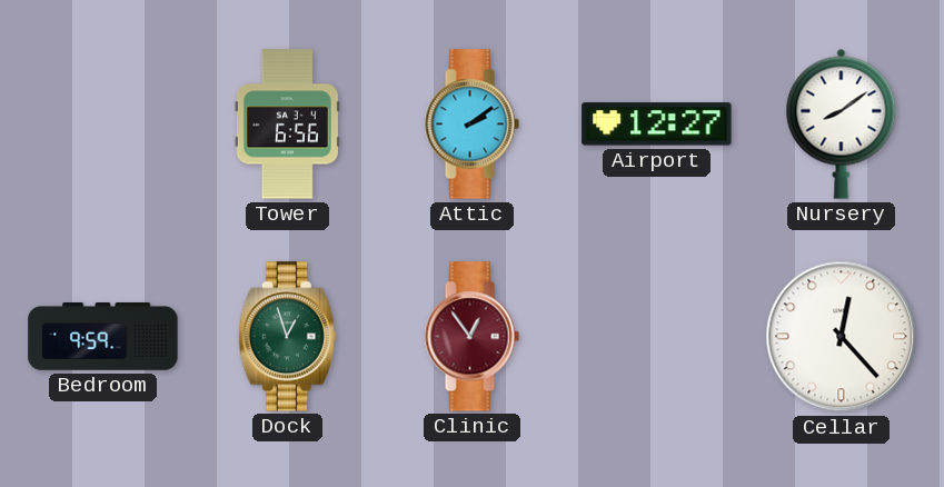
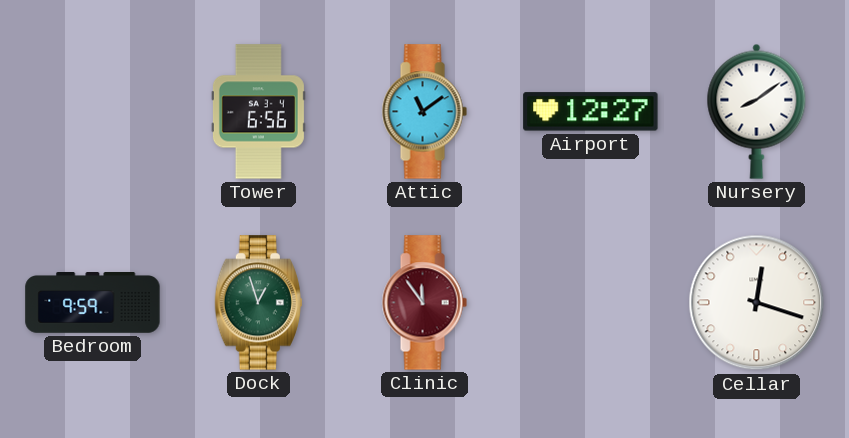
Attic: 2:09 -> 11:09 (424, 112)
Clinic: 12:54 -> 11:54 (424, 303)
Cellar: 12:23 -> 12:18 (757, 303)
